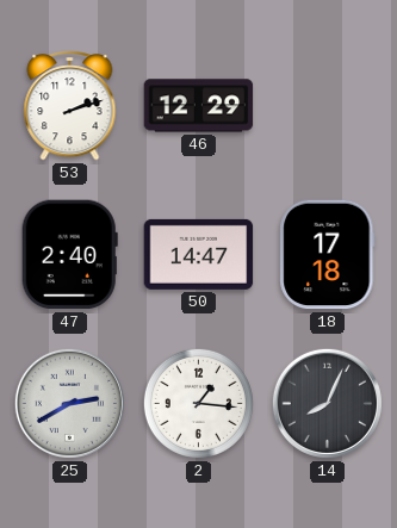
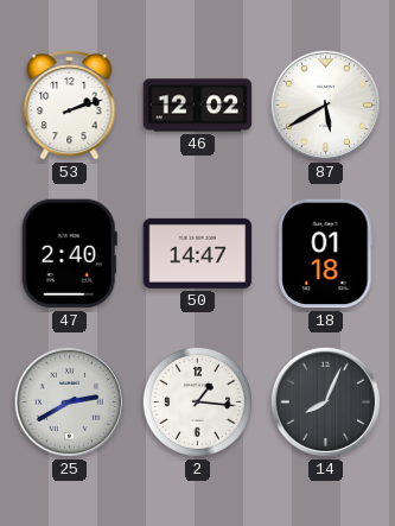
46: 12:29 -> 12:02 (198, 106)
87: none -> 5:40 (325, 104)
18: 17:18 -> 01:18 (326, 254)
